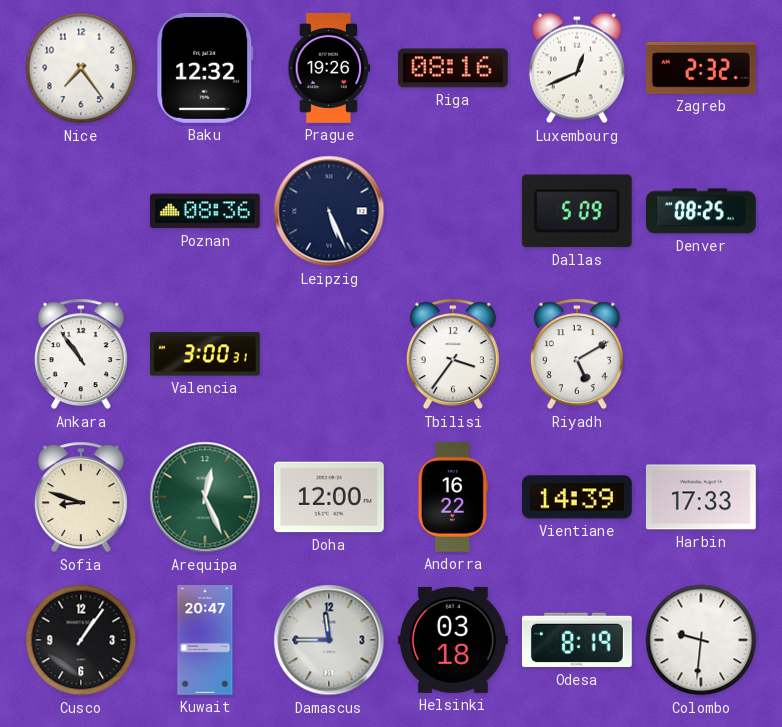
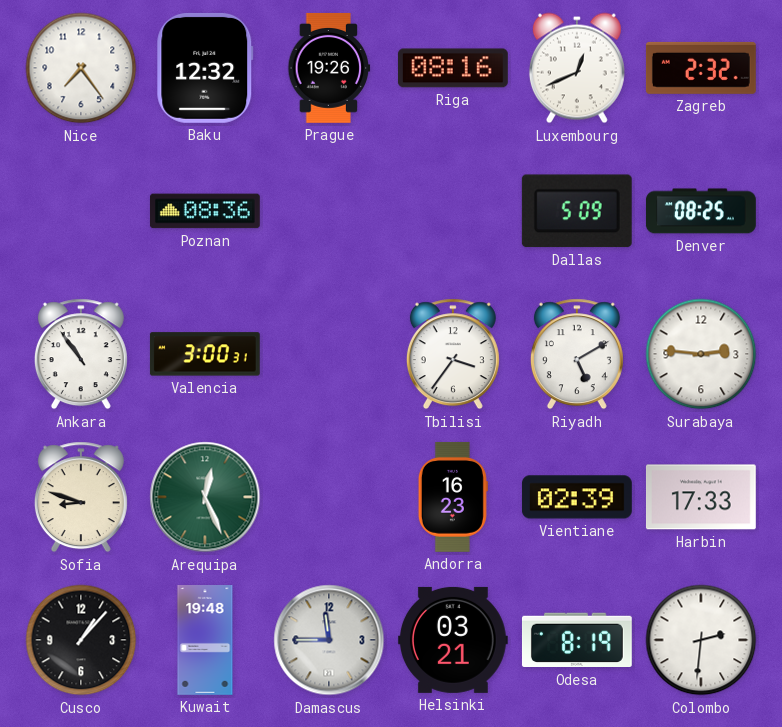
Leipzig: 5:26 -> none (329, 211)
Surabaya: none -> 2:46 (701, 354)
Doha: 12:00 -> none (329, 497)
Andorra: 16:22 -> 16:23 (453, 497)
Vientiane: 14:39 -> 02:39 (577, 497)
Cusco: 1:06 -> 1:07 (81, 640)
Kuwait: 20:47 -> 19:48 (205, 641)
Helsinki: 03:18 -> 03:21 (453, 640)
Colombo: 9:31 -> 2:31 (701, 640)
